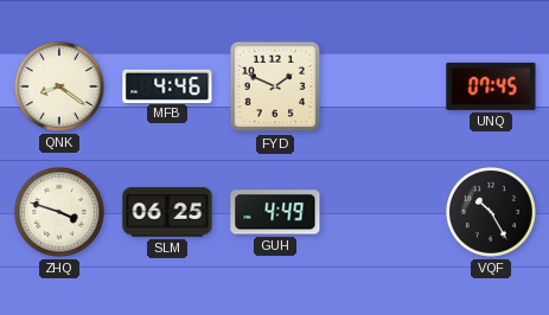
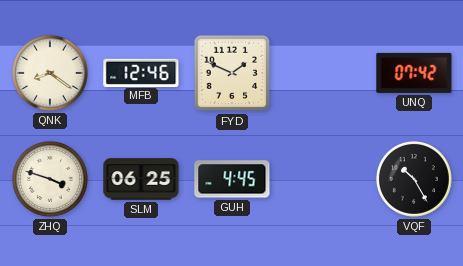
MFB: 4:46 -> 12:46 (141, 72)
UNQ: 07:45 -> 07:42 (414, 73)
GUH: 4:49 -> 4:45 (232, 179)
